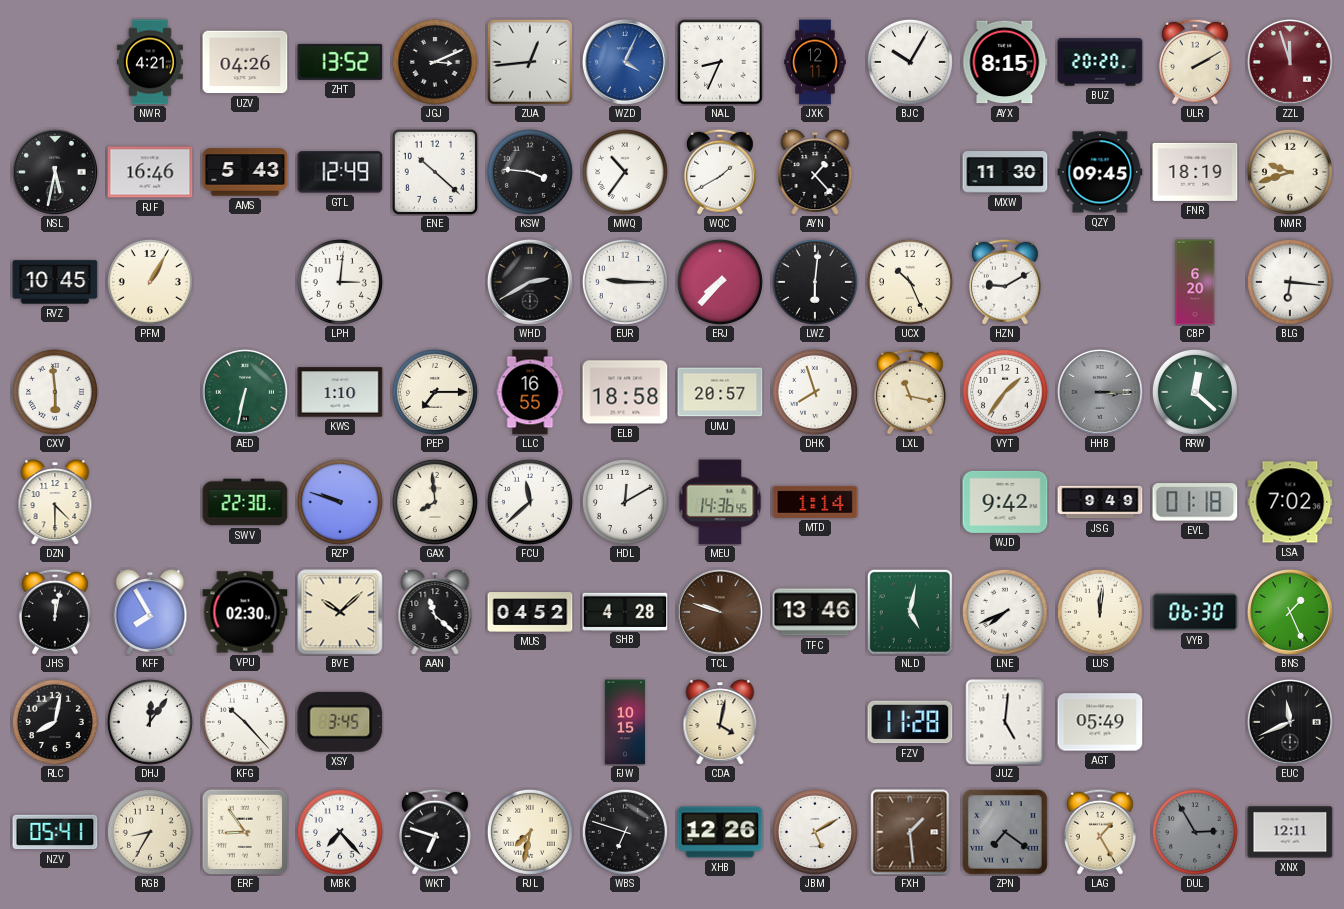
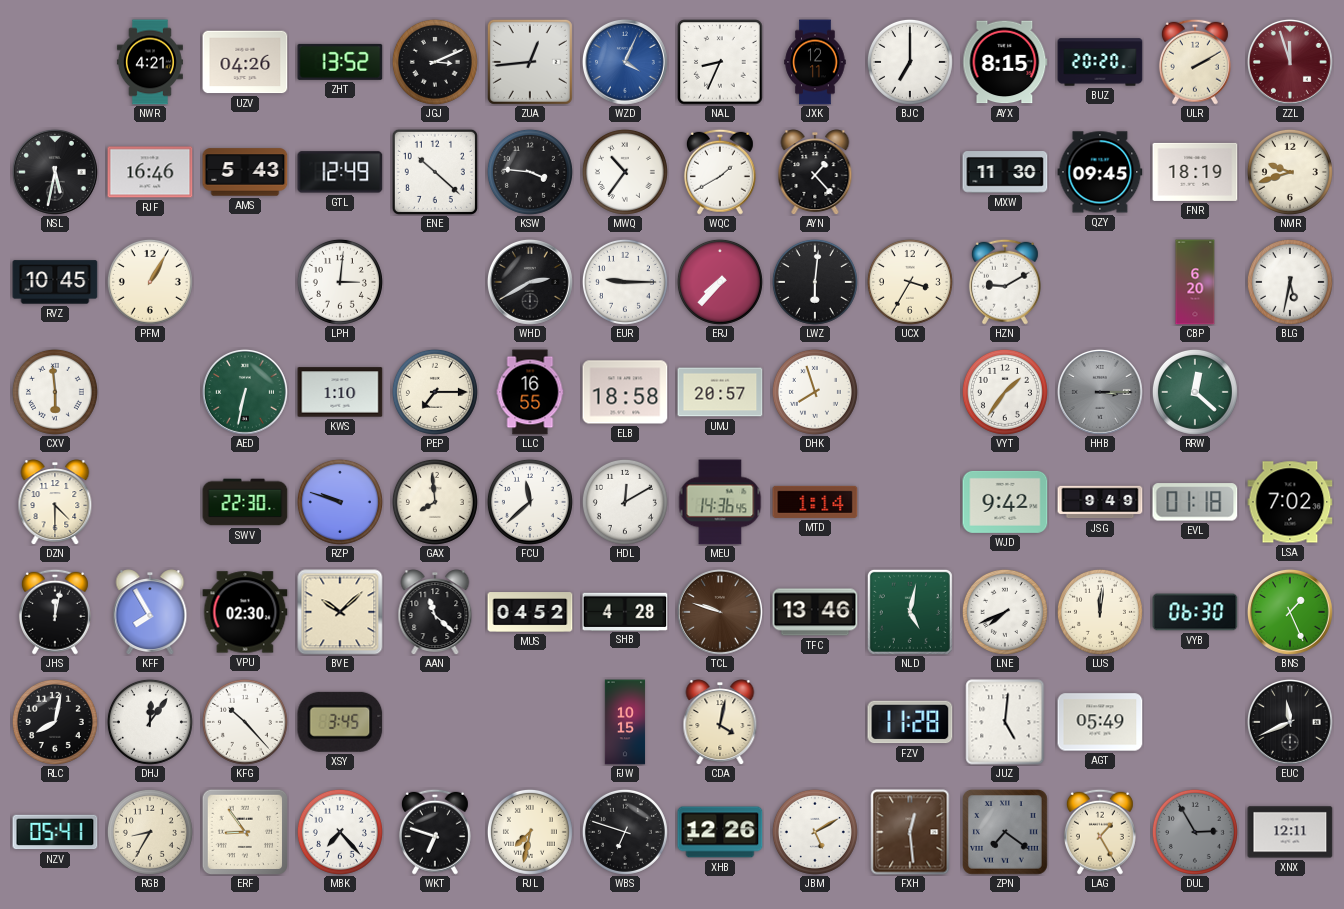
BJC: 10:05 -> 7:00 (910, 62)
UCX: 10:26 -> 3:35 (910, 282)
BLG: 6:16 -> 5:32 (1290, 282)
LXL: 11:17 -> none (910, 392)
FXH: 1:29 -> 12:29 (910, 832)
